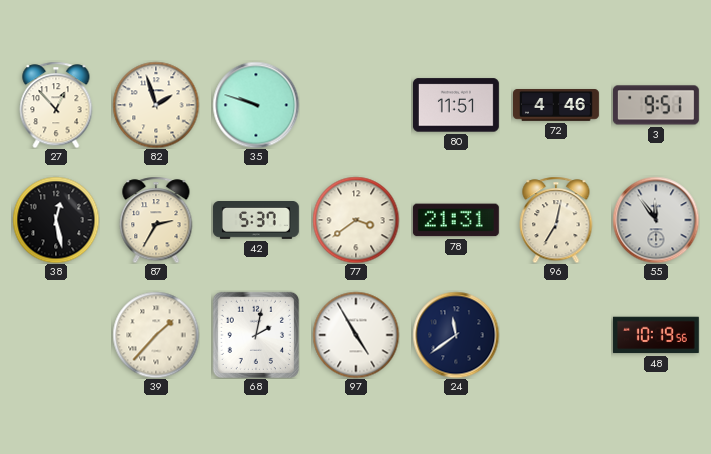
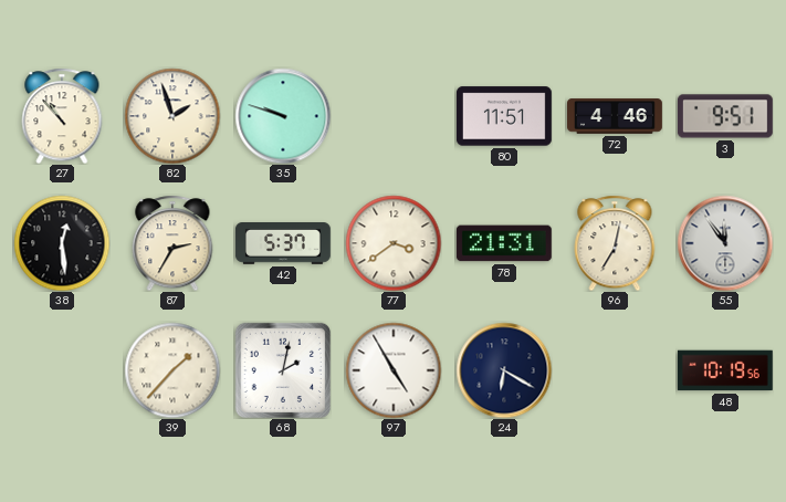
27: 12:53 -> 10:53 (62, 116)
38: 12:28 -> 12:29 (62, 243)
24: 11:39 -> 6:20 (504, 370)
